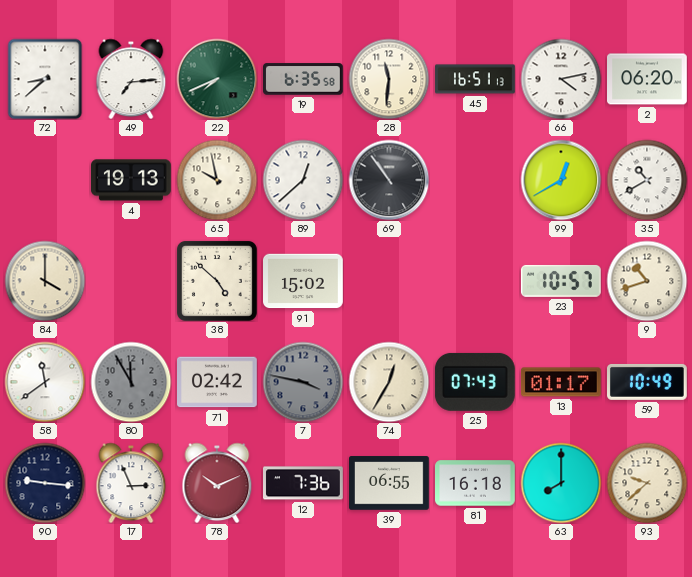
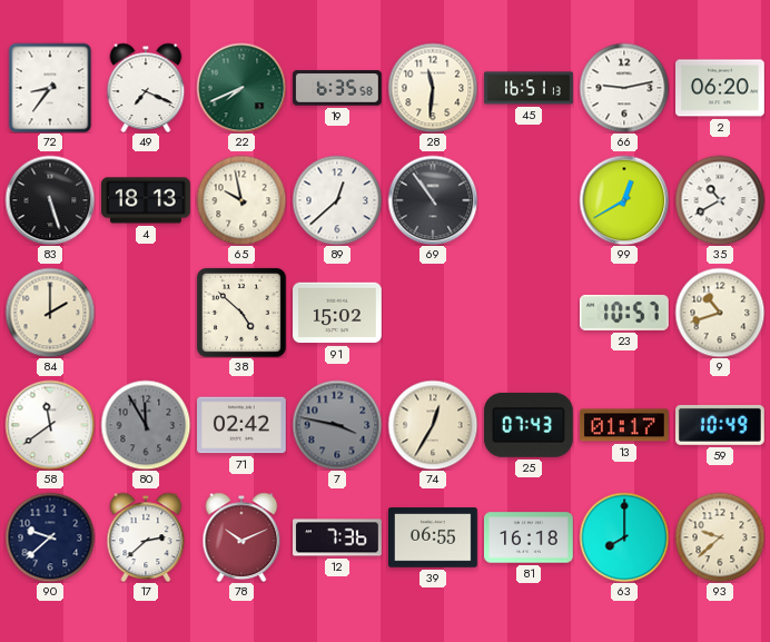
72: 8:38 -> 8:36 (50, 88)
49: 7:14 -> 7:19 (146, 88)
66: 4:13 -> 9:13 (624, 88)
83: none -> 5:27 (50, 200)
4: 19:13 -> 18:13 (147, 200)
84: 4:00 -> 2:00 (50, 313)
90: 9:16 -> 9:38 (50, 537)
17: 2:56 -> 2:38 (146, 537)
